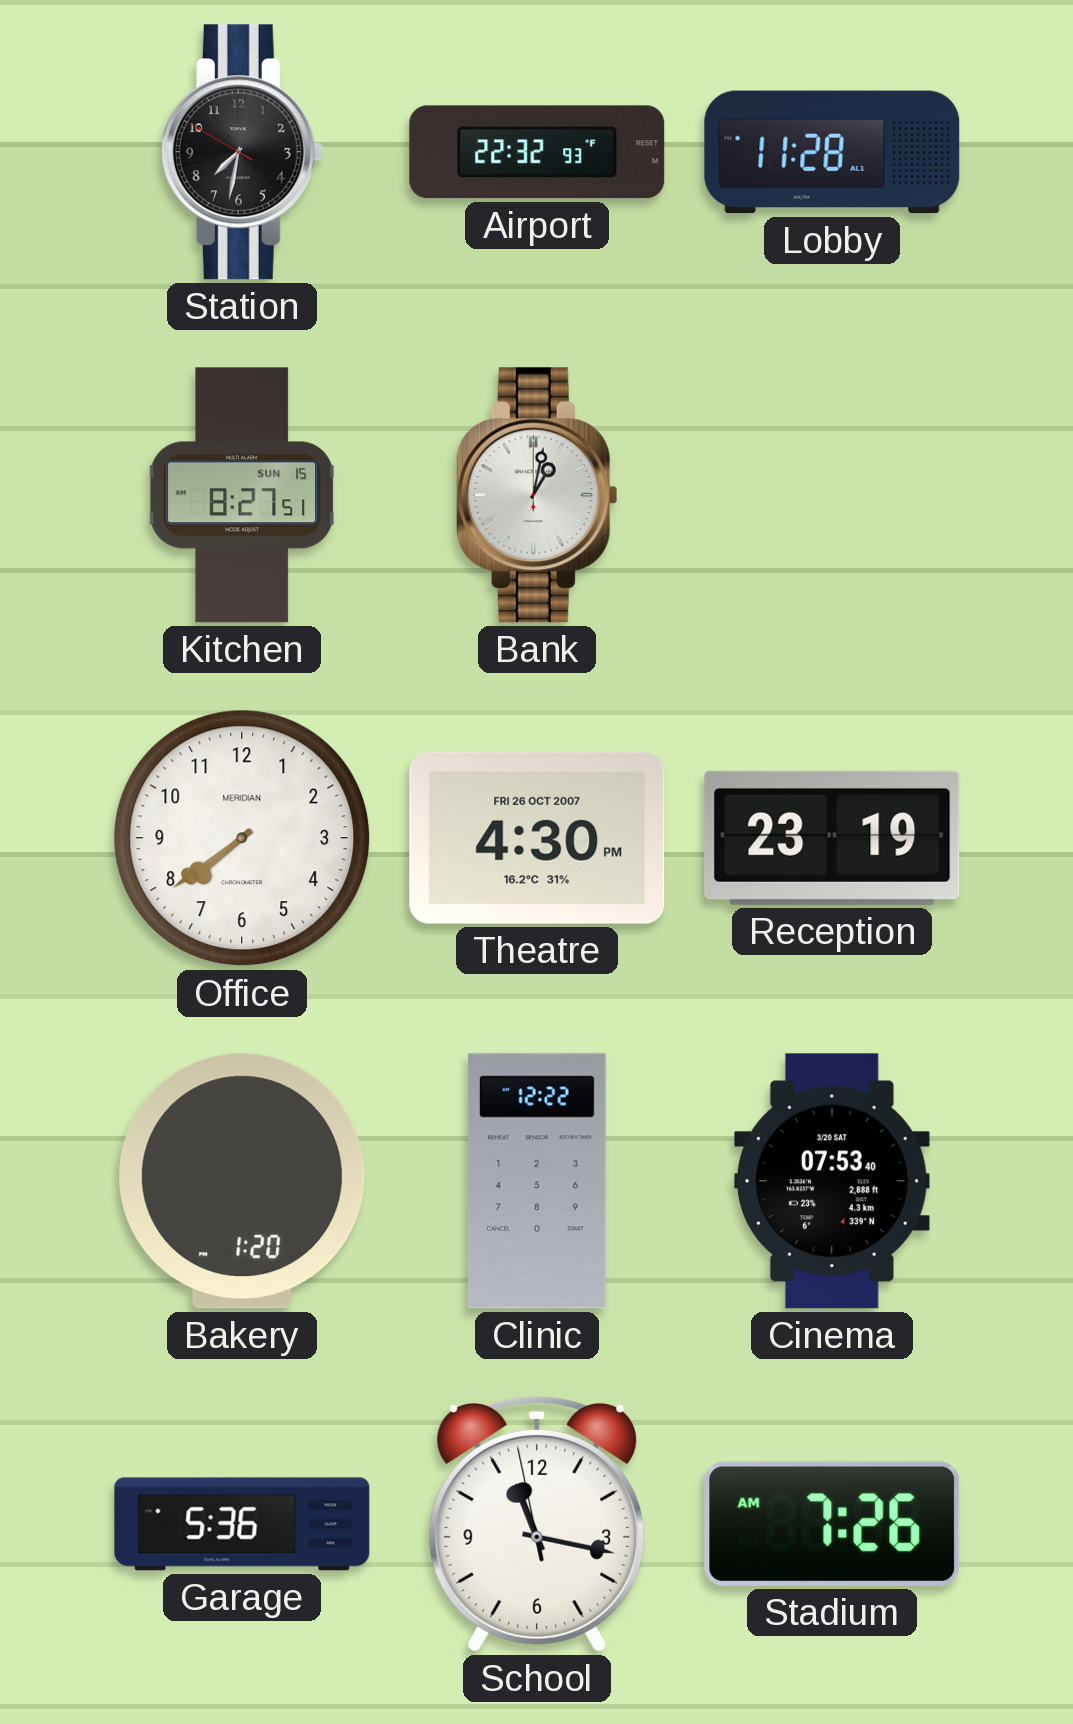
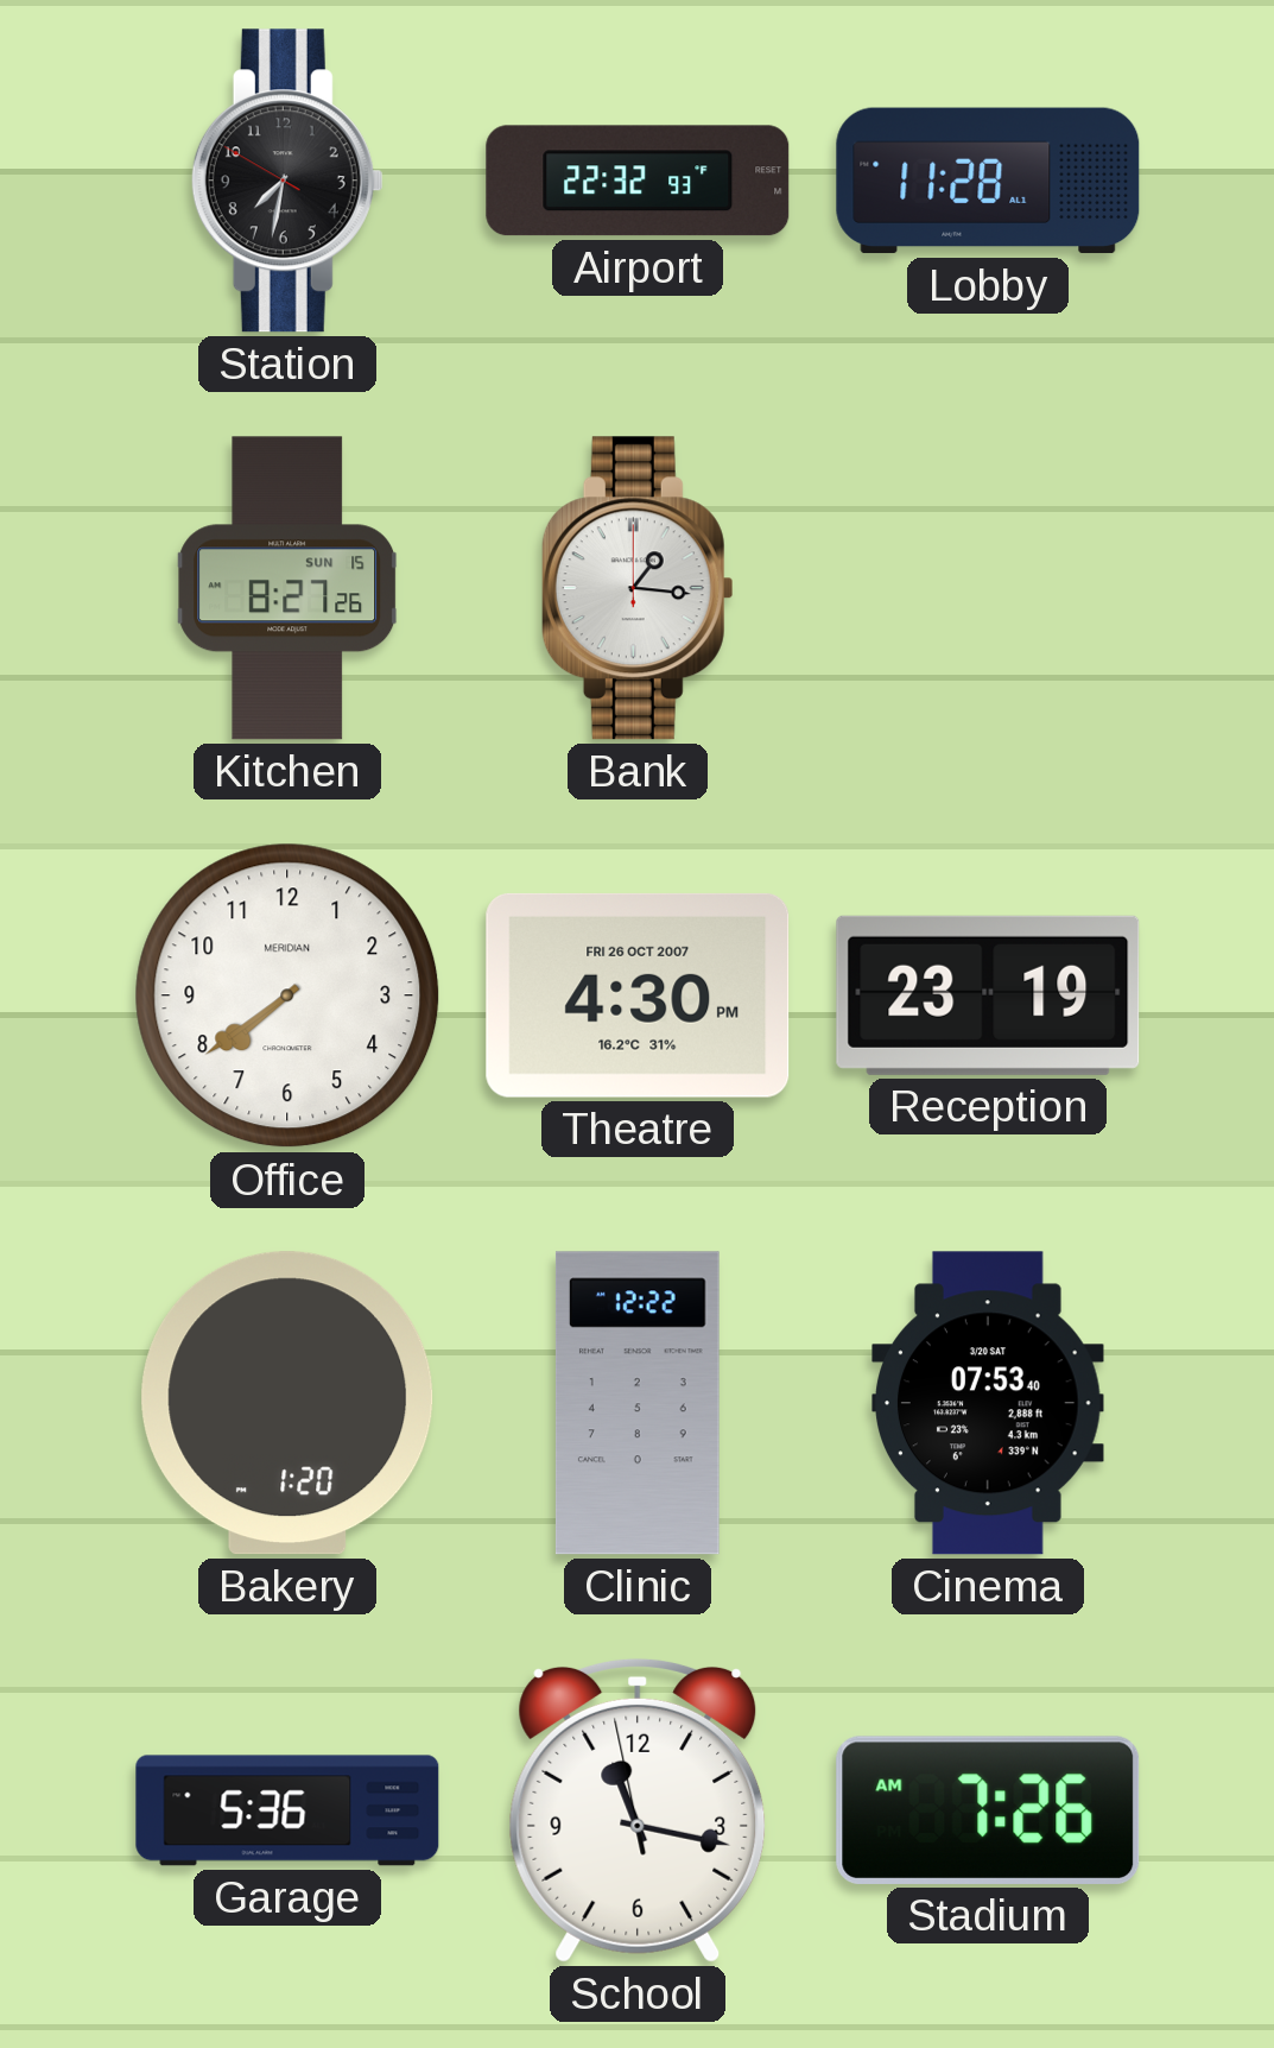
Kitchen: 8:27:51 -> 8:27:26 (287, 588)
Bank: 1:02 -> 1:16 (638, 588)
